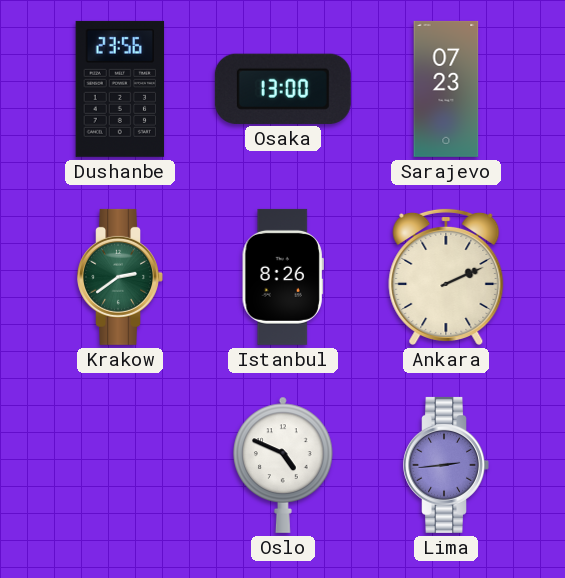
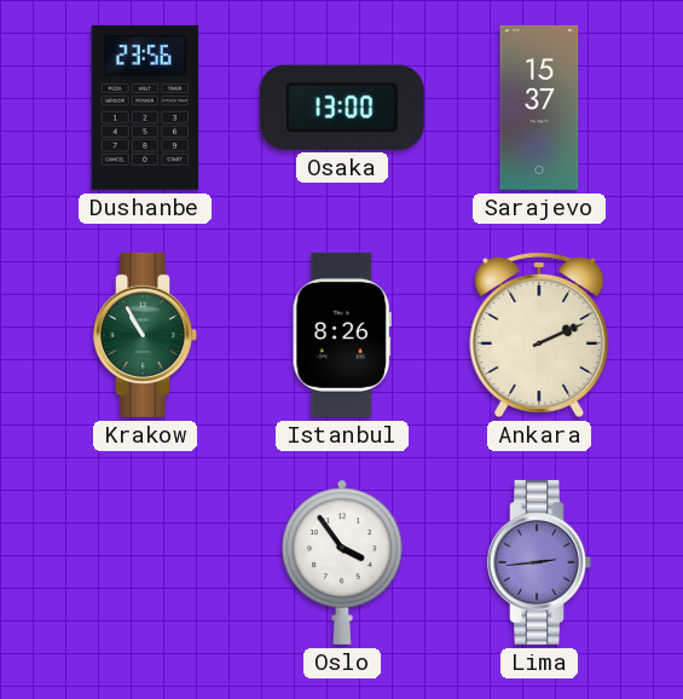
Sarajevo: 07:23 -> 15:37 (539, 108)
Krakow: 2:39 -> 10:55 (145, 335)
Oslo: 4:49 -> 3:54 (342, 562)
